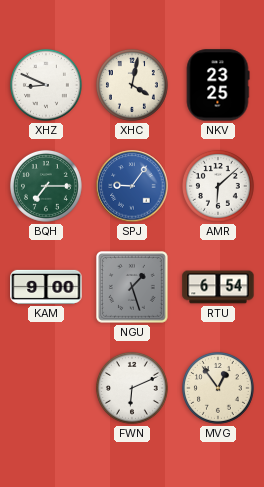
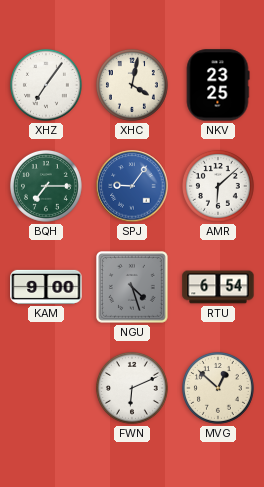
XHZ: 8:49 -> 7:06 (46, 85)
NGU: 1:27 -> 4:27 (133, 288)
MVG: 12:54 -> 12:52 (218, 388)
